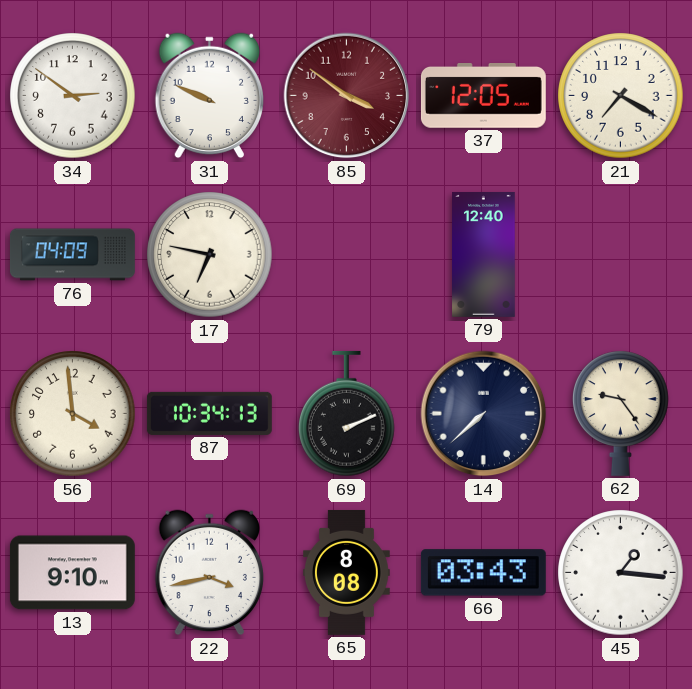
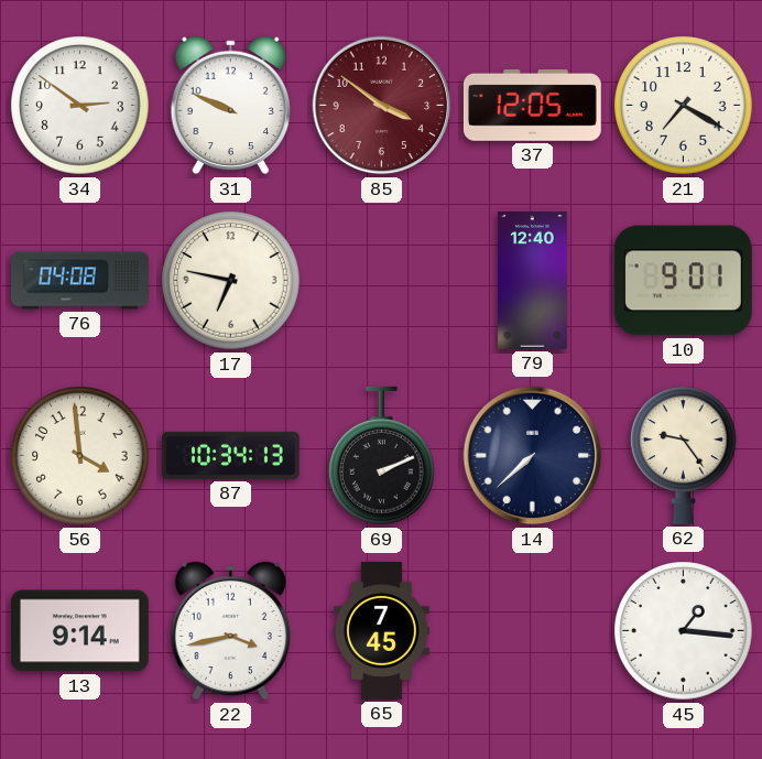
76: 04:09 -> 04:08 (79, 281)
10: none -> 9:01 (683, 281)
13: 9:10 -> 9:14 (79, 631)
65: 8:08 -> 7:45 (382, 630)
66: 03:43 -> none (483, 573)
